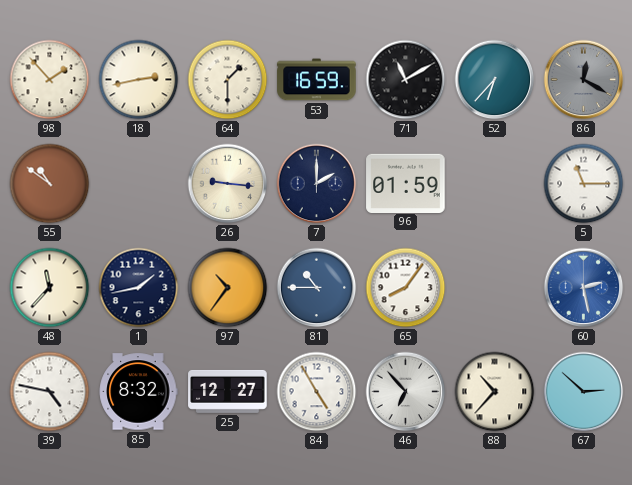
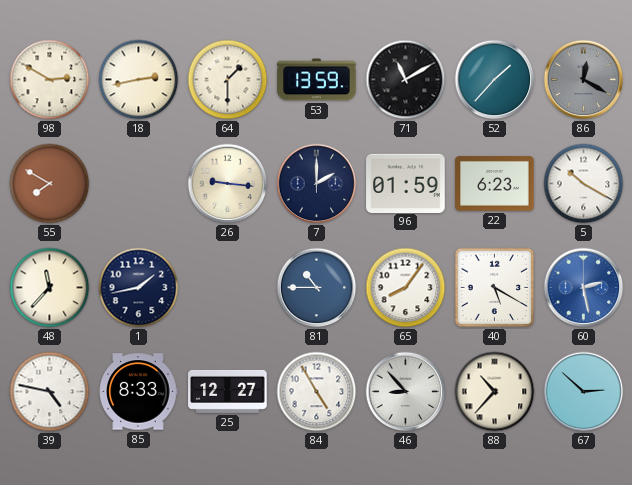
98: 1:53 -> 2:50 (50, 80)
53: 16:59 -> 13:59 (317, 80)
52: 6:37 -> 1:37 (495, 80)
55: 10:51 -> 7:50 (50, 184)
22: none -> 6:23 (495, 184)
5: 11:15 -> 10:20 (584, 184)
97: 10:36 -> none (228, 288)
40: none -> 5:20 (495, 288)
85: 8:32 -> 8:33 (138, 392)
46: 6:53 -> 8:53 (406, 392)
